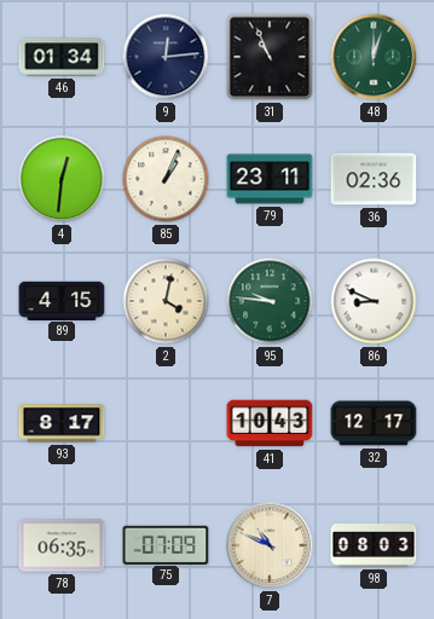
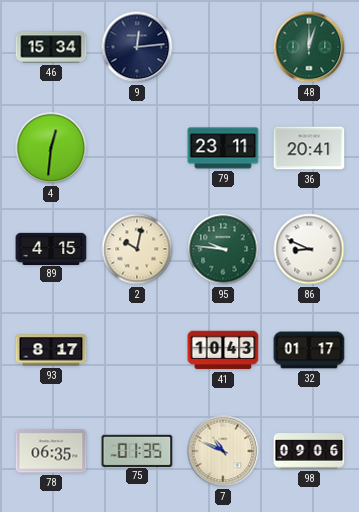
46: 01:34 -> 15:34 (51, 47)
31: 10:56 -> none (270, 57)
85: 1:04 -> none (166, 179)
36: 02:36 -> 20:41 (309, 148)
2: 4:02 -> 10:02 (137, 249)
32: 12:17 -> 01:17 (309, 350)
75: 07:09 -> 01:35 (137, 450)
98: 08:03 -> 09:06 (309, 451)
